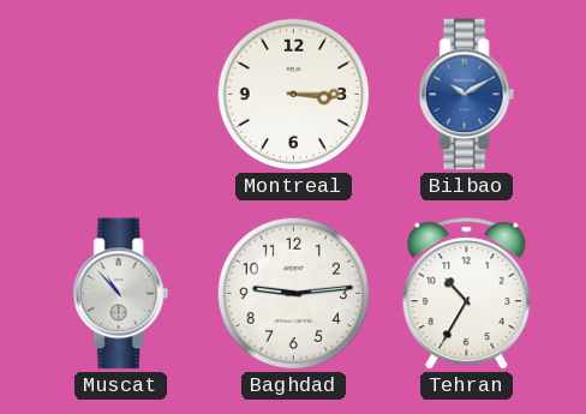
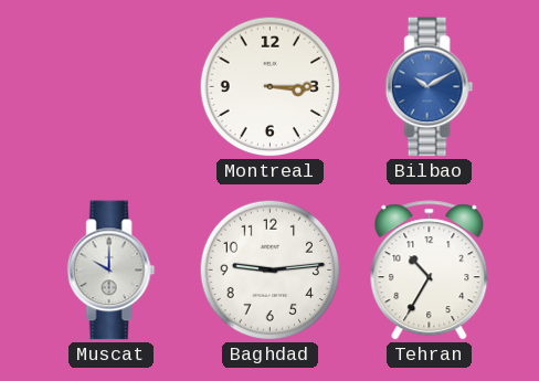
Muscat: 10:53 -> 10:00 (112, 271)
